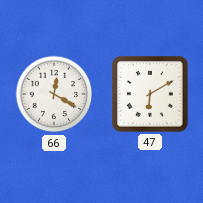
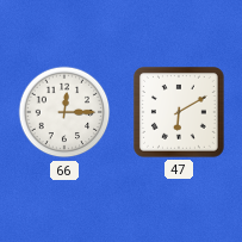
66: 12:20 -> 12:15 (64, 112)
